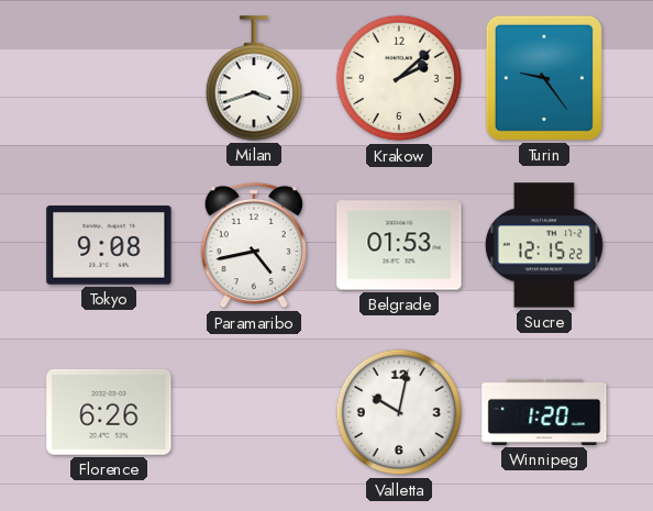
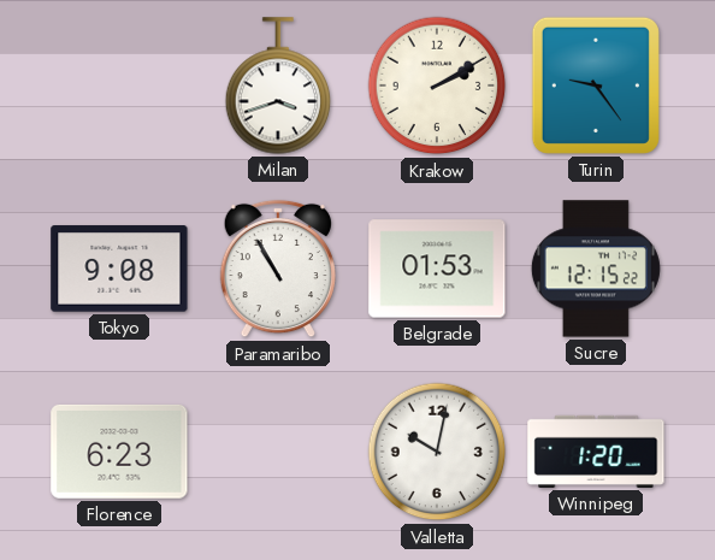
Krakow: 2:08 -> 2:10 (437, 86)
Paramaribo: 4:43 -> 10:55 (278, 269)
Florence: 6:26 -> 6:23 (119, 452)
